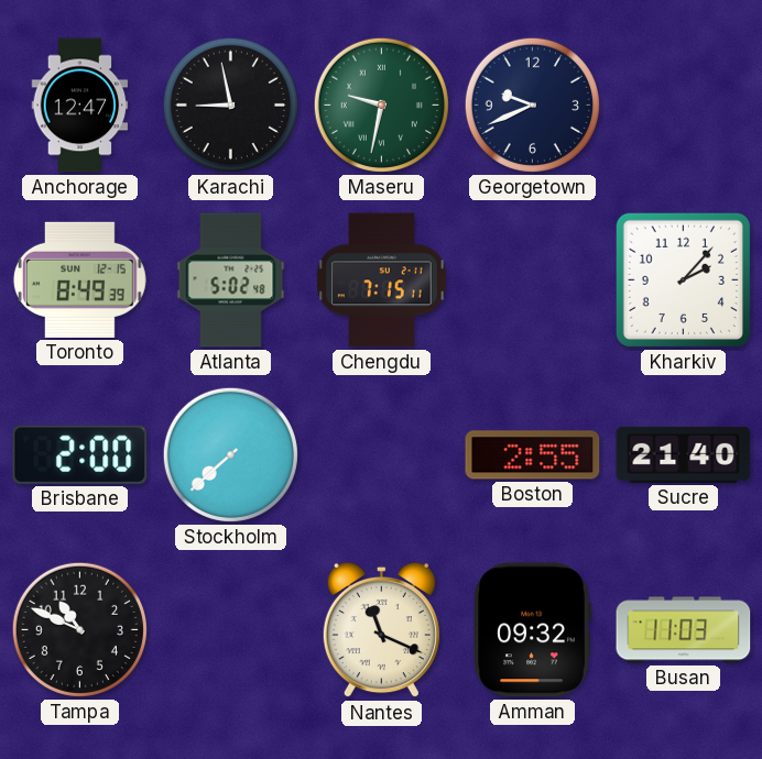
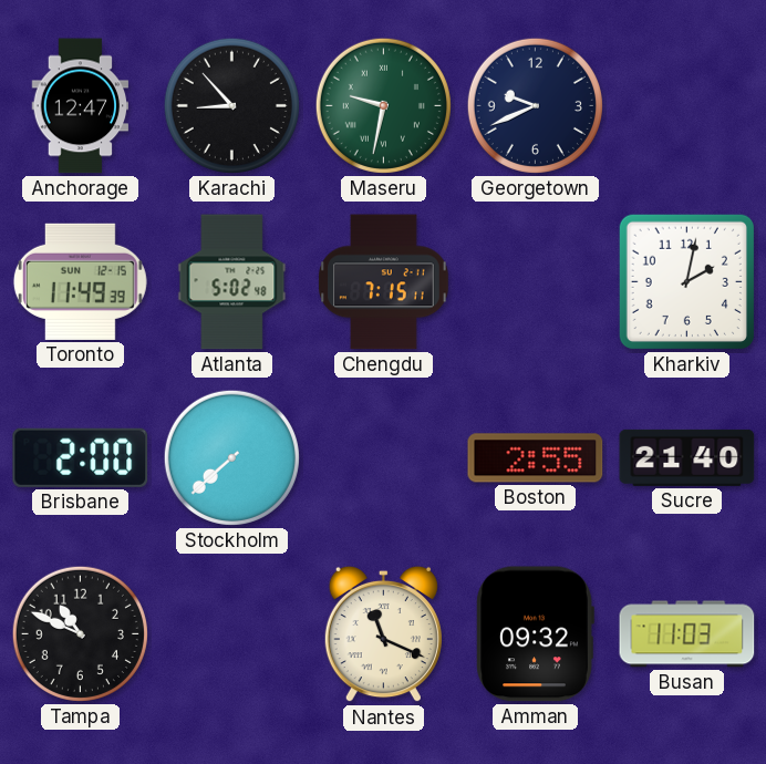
Karachi: 8:58 -> 8:53 (231, 105)
Toronto: 8:49 -> 11:49 (80, 281)
Kharkiv: 2:07 -> 2:02 (686, 281)
